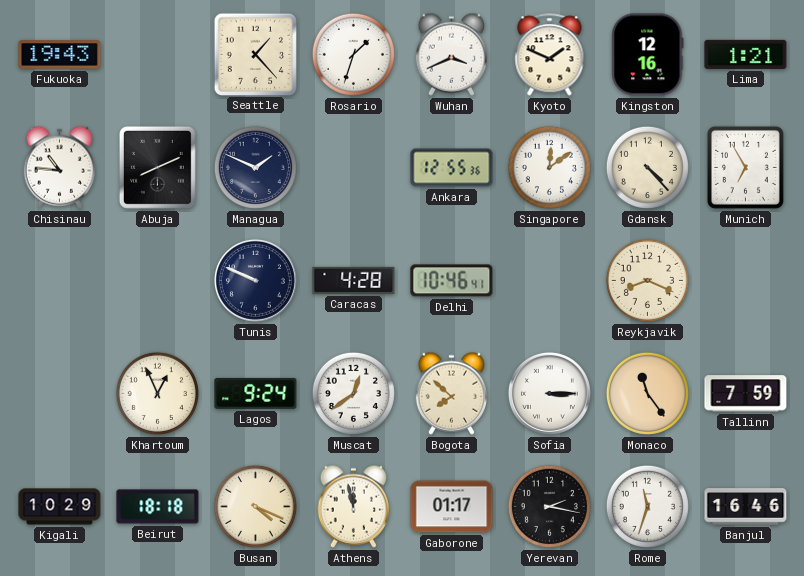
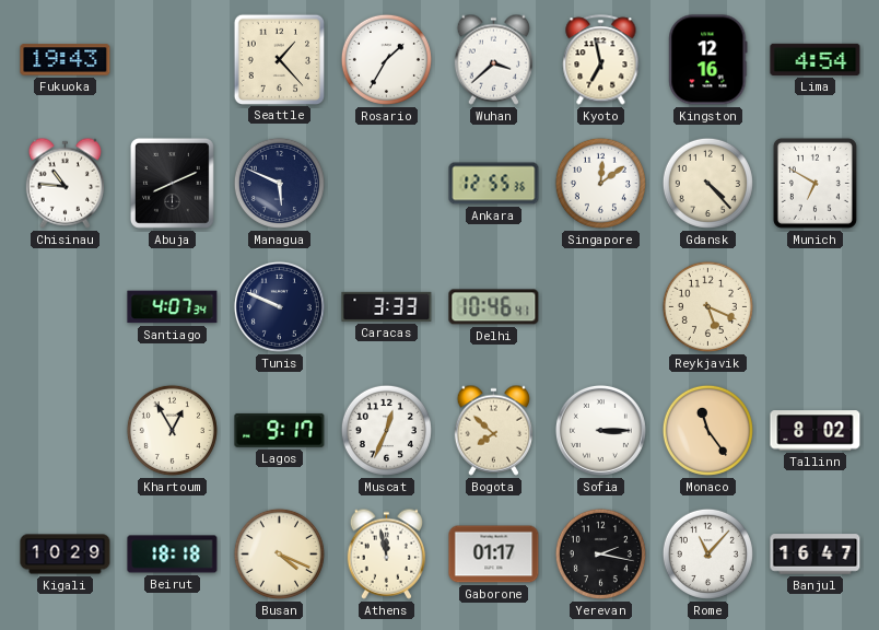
Rosario: 1:33 -> 1:35 (386, 59)
Wuhan: 3:41 -> 3:38 (493, 59)
Kyoto: 1:49 -> 6:58 (601, 60)
Lima: 1:21 -> 4:54 (816, 59)
Managua: 1:49 -> 5:49 (279, 183)
Munich: 6:55 -> 6:50 (814, 183)
Santiago: none -> 4:07 (173, 307)
Caracas: 4:28 -> 3:33 (387, 306)
Reykjavik: 8:19 -> 5:19 (707, 306)
Khartoum: 12:56 -> 12:55 (172, 430)
Lagos: 9:24 -> 9:17 (280, 430)
Muscat: 12:39 -> 12:34 (386, 430)
Tallinn: 7:59 -> 8:02 (816, 431)
Rome: 11:33 -> 11:07 (707, 553)
Banjul: 16:46 -> 16:47 (816, 555)
